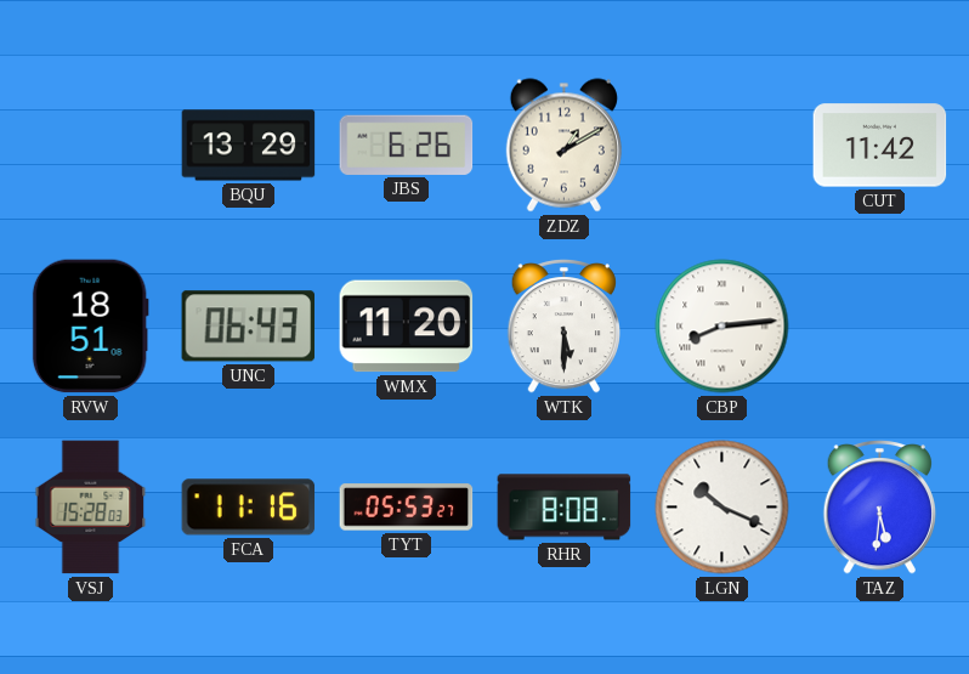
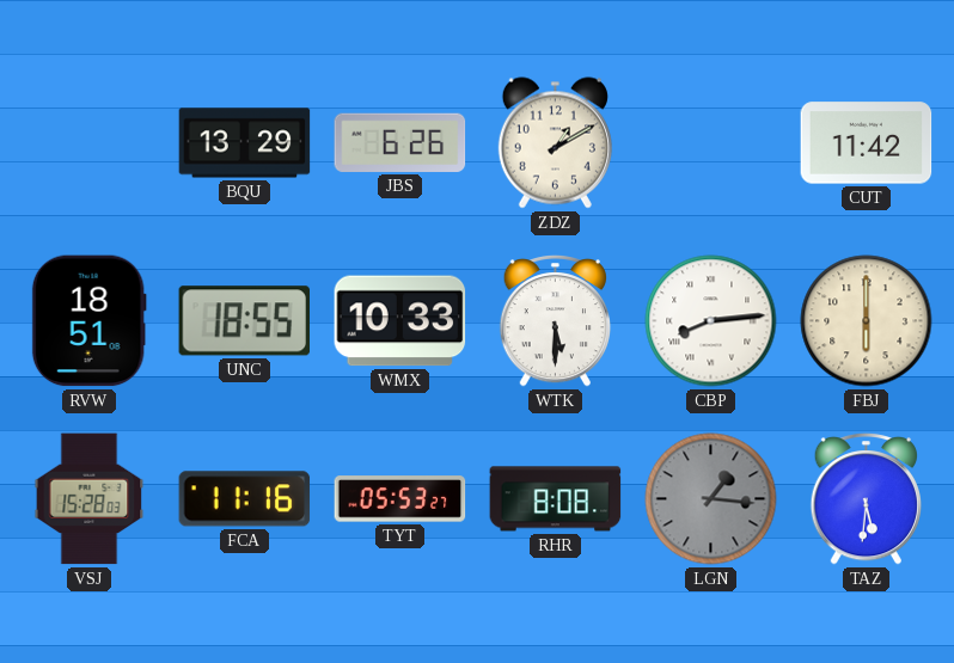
UNC: 06:43 -> 18:55 (244, 321)
WMX: 11:20 -> 10:33 (400, 321)
FBJ: none -> 6:00 (867, 321)
LGN: 10:19 -> 1:16 (711, 499)
LGN dial: white -> grey (711, 499)
